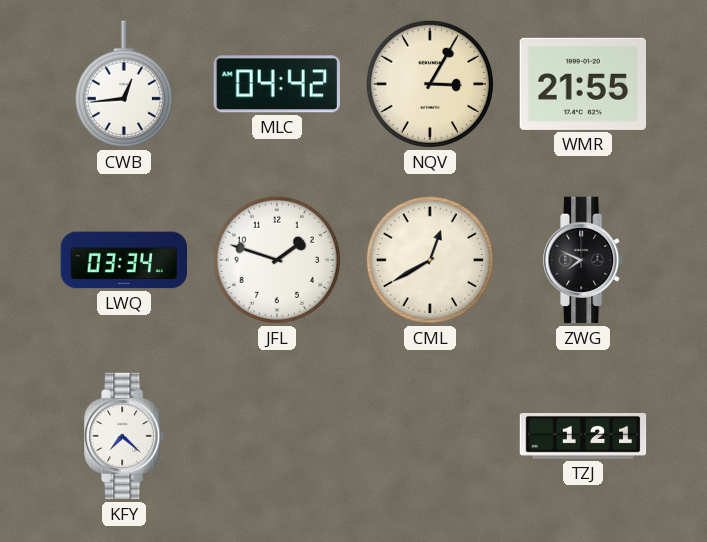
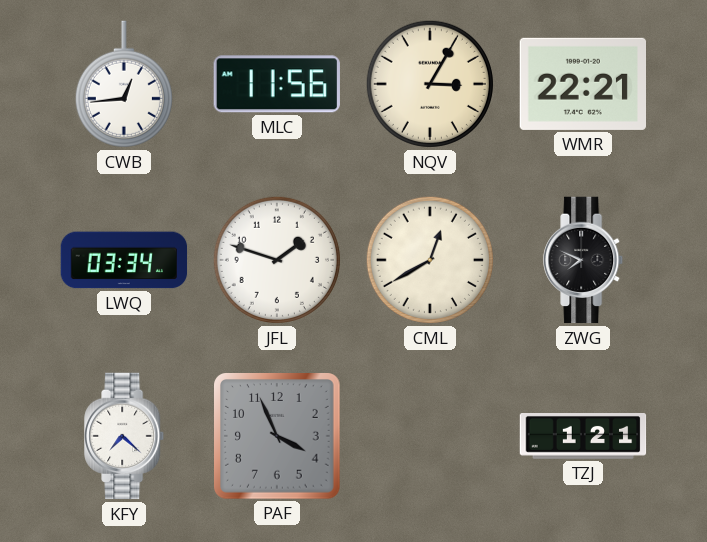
MLC: 04:42 -> 11:56 (277, 84)
WMR: 21:55 -> 22:21 (582, 84)
PAF: none -> 3:56 (278, 437)
